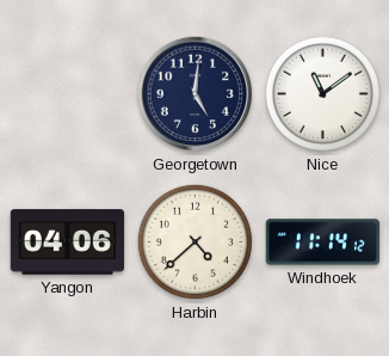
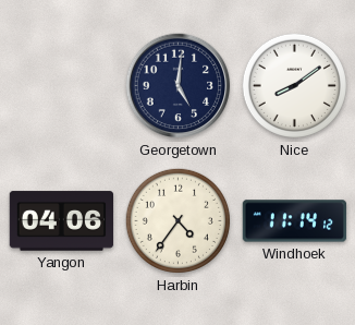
Nice: 11:09 -> 8:09 (294, 85)
Harbin: 4:38 -> 4:36 (177, 220)
